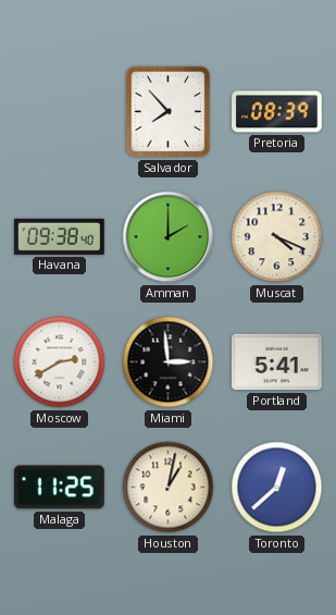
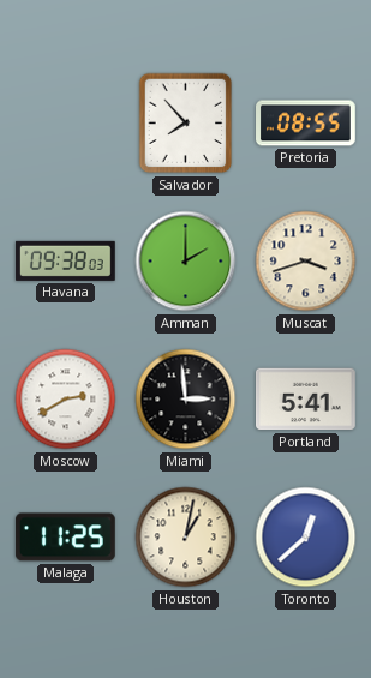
Pretoria: 08:39 -> 08:55 (306, 124)
Havana: 09:38:40 -> 09:38:03 (65, 260)
Muscat: 4:19 -> 3:42 (306, 262)
